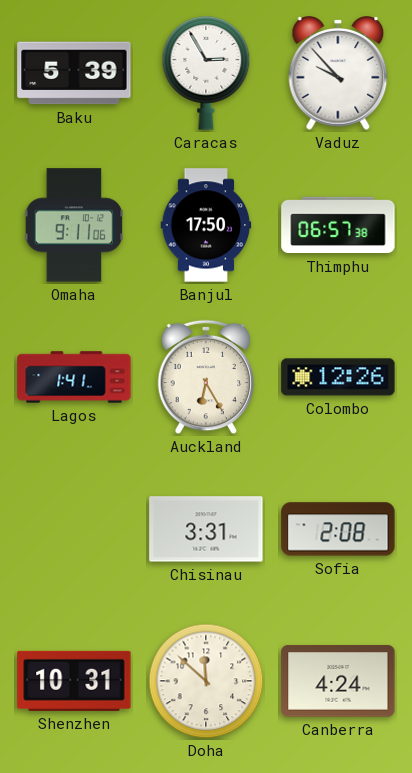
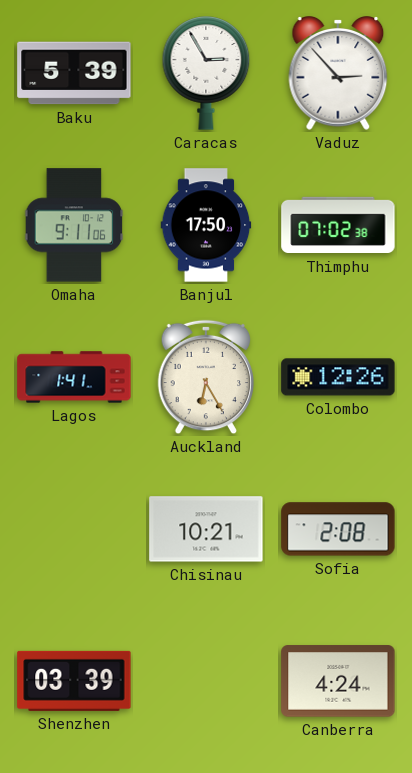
Vaduz: 9:53 -> 2:53 (338, 74)
Thimphu: 06:57 -> 07:02 (338, 225)
Chisinau: 3:31 -> 10:21 (206, 529)
Shenzhen: 10:31 -> 03:39 (74, 681)
Doha: 11:52 -> none (206, 681)
